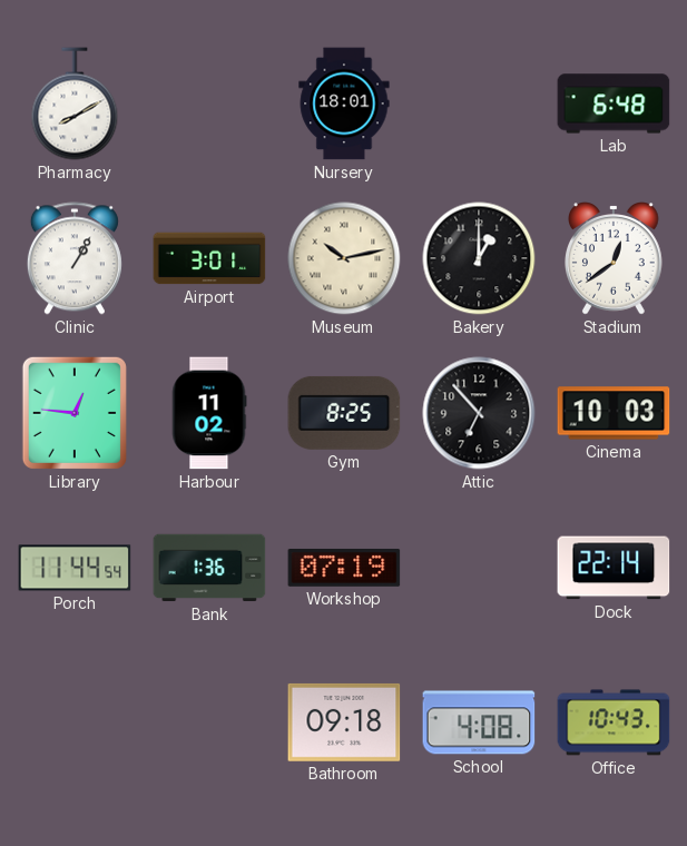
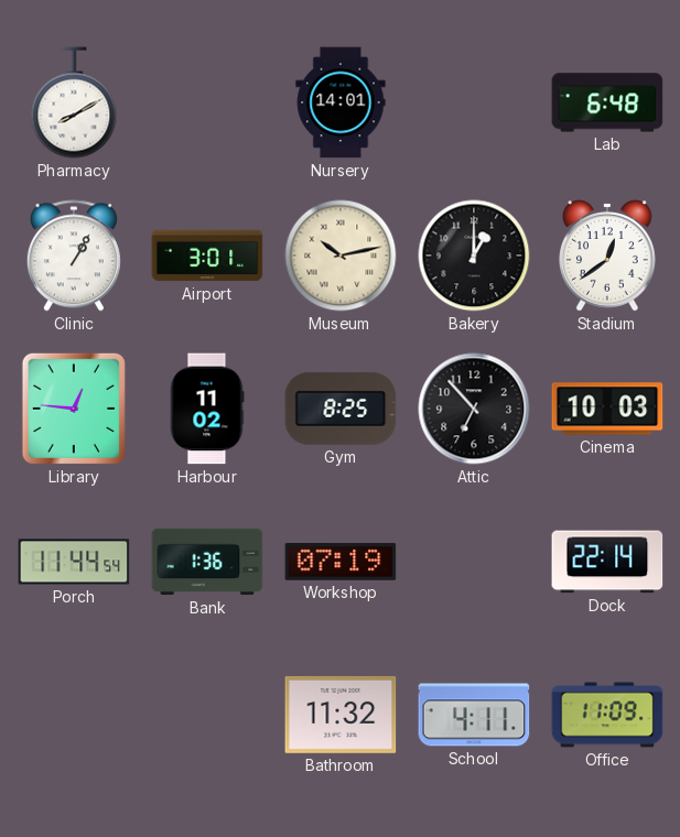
Nursery: 18:01 -> 14:01 (341, 102)
Bathroom: 09:18 -> 11:32 (341, 715)
School: 4:08 -> 4:11 (474, 715)
Office: 10:43 -> 11:09 (607, 715)
